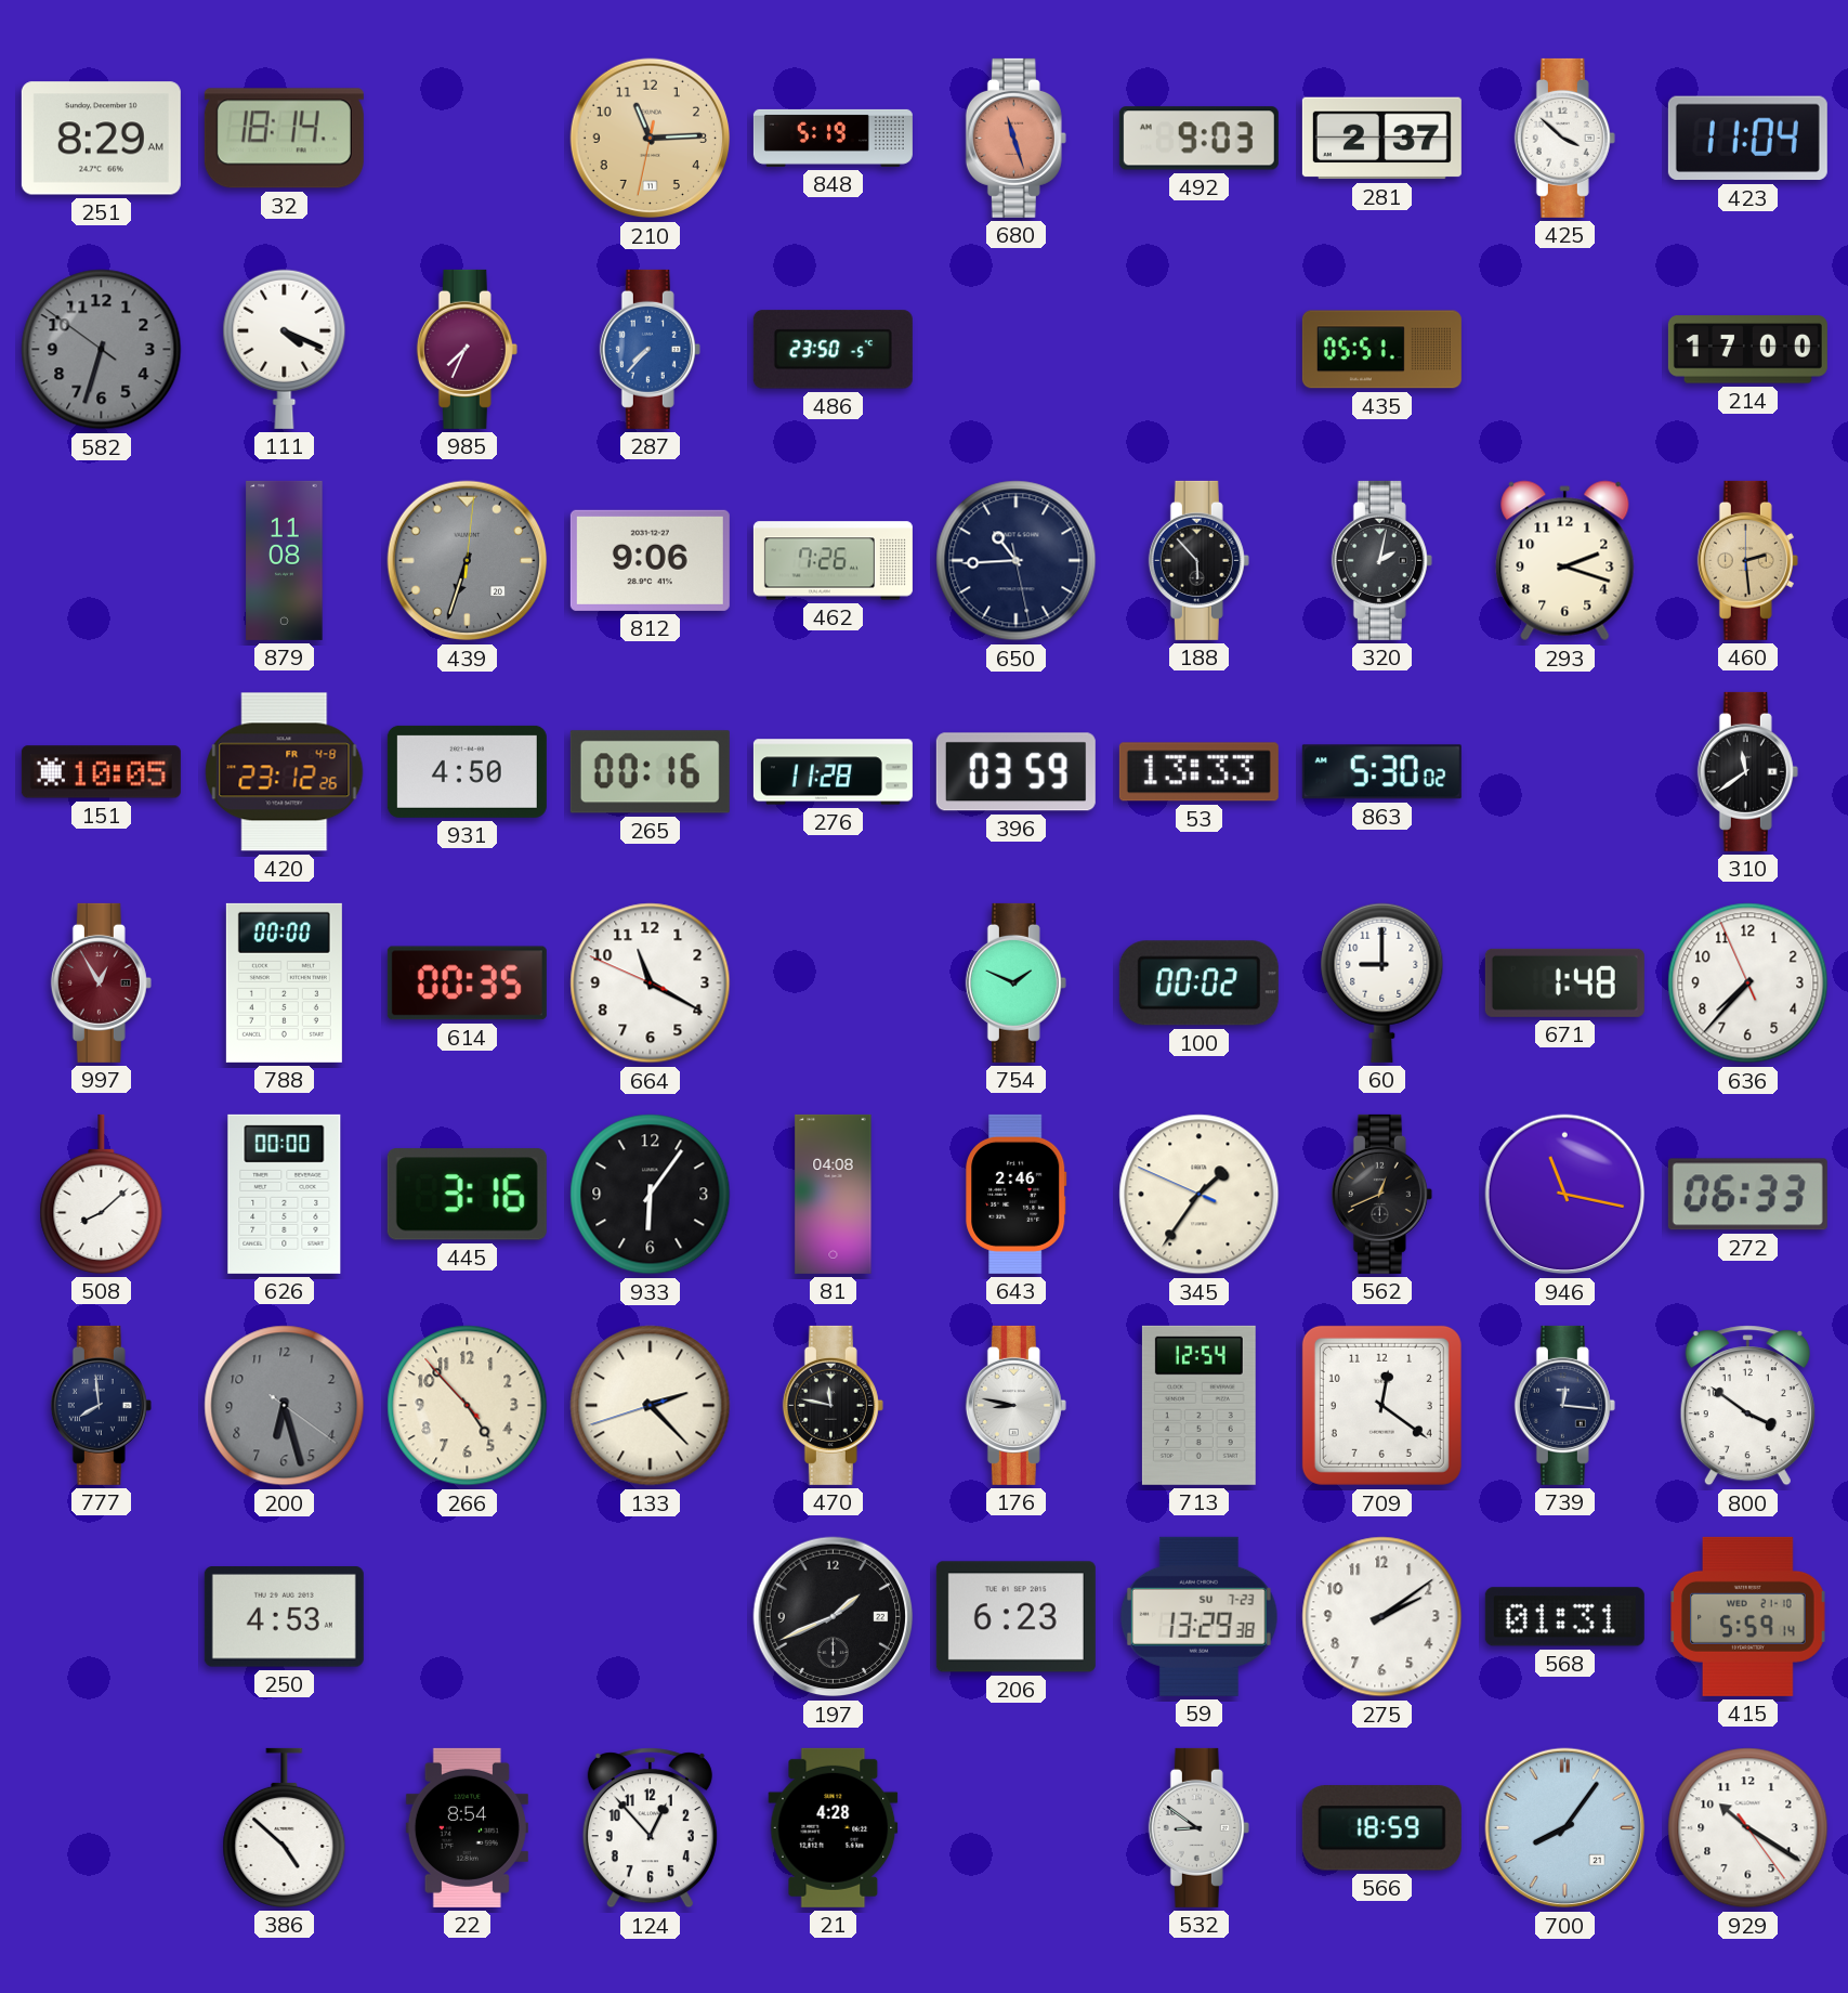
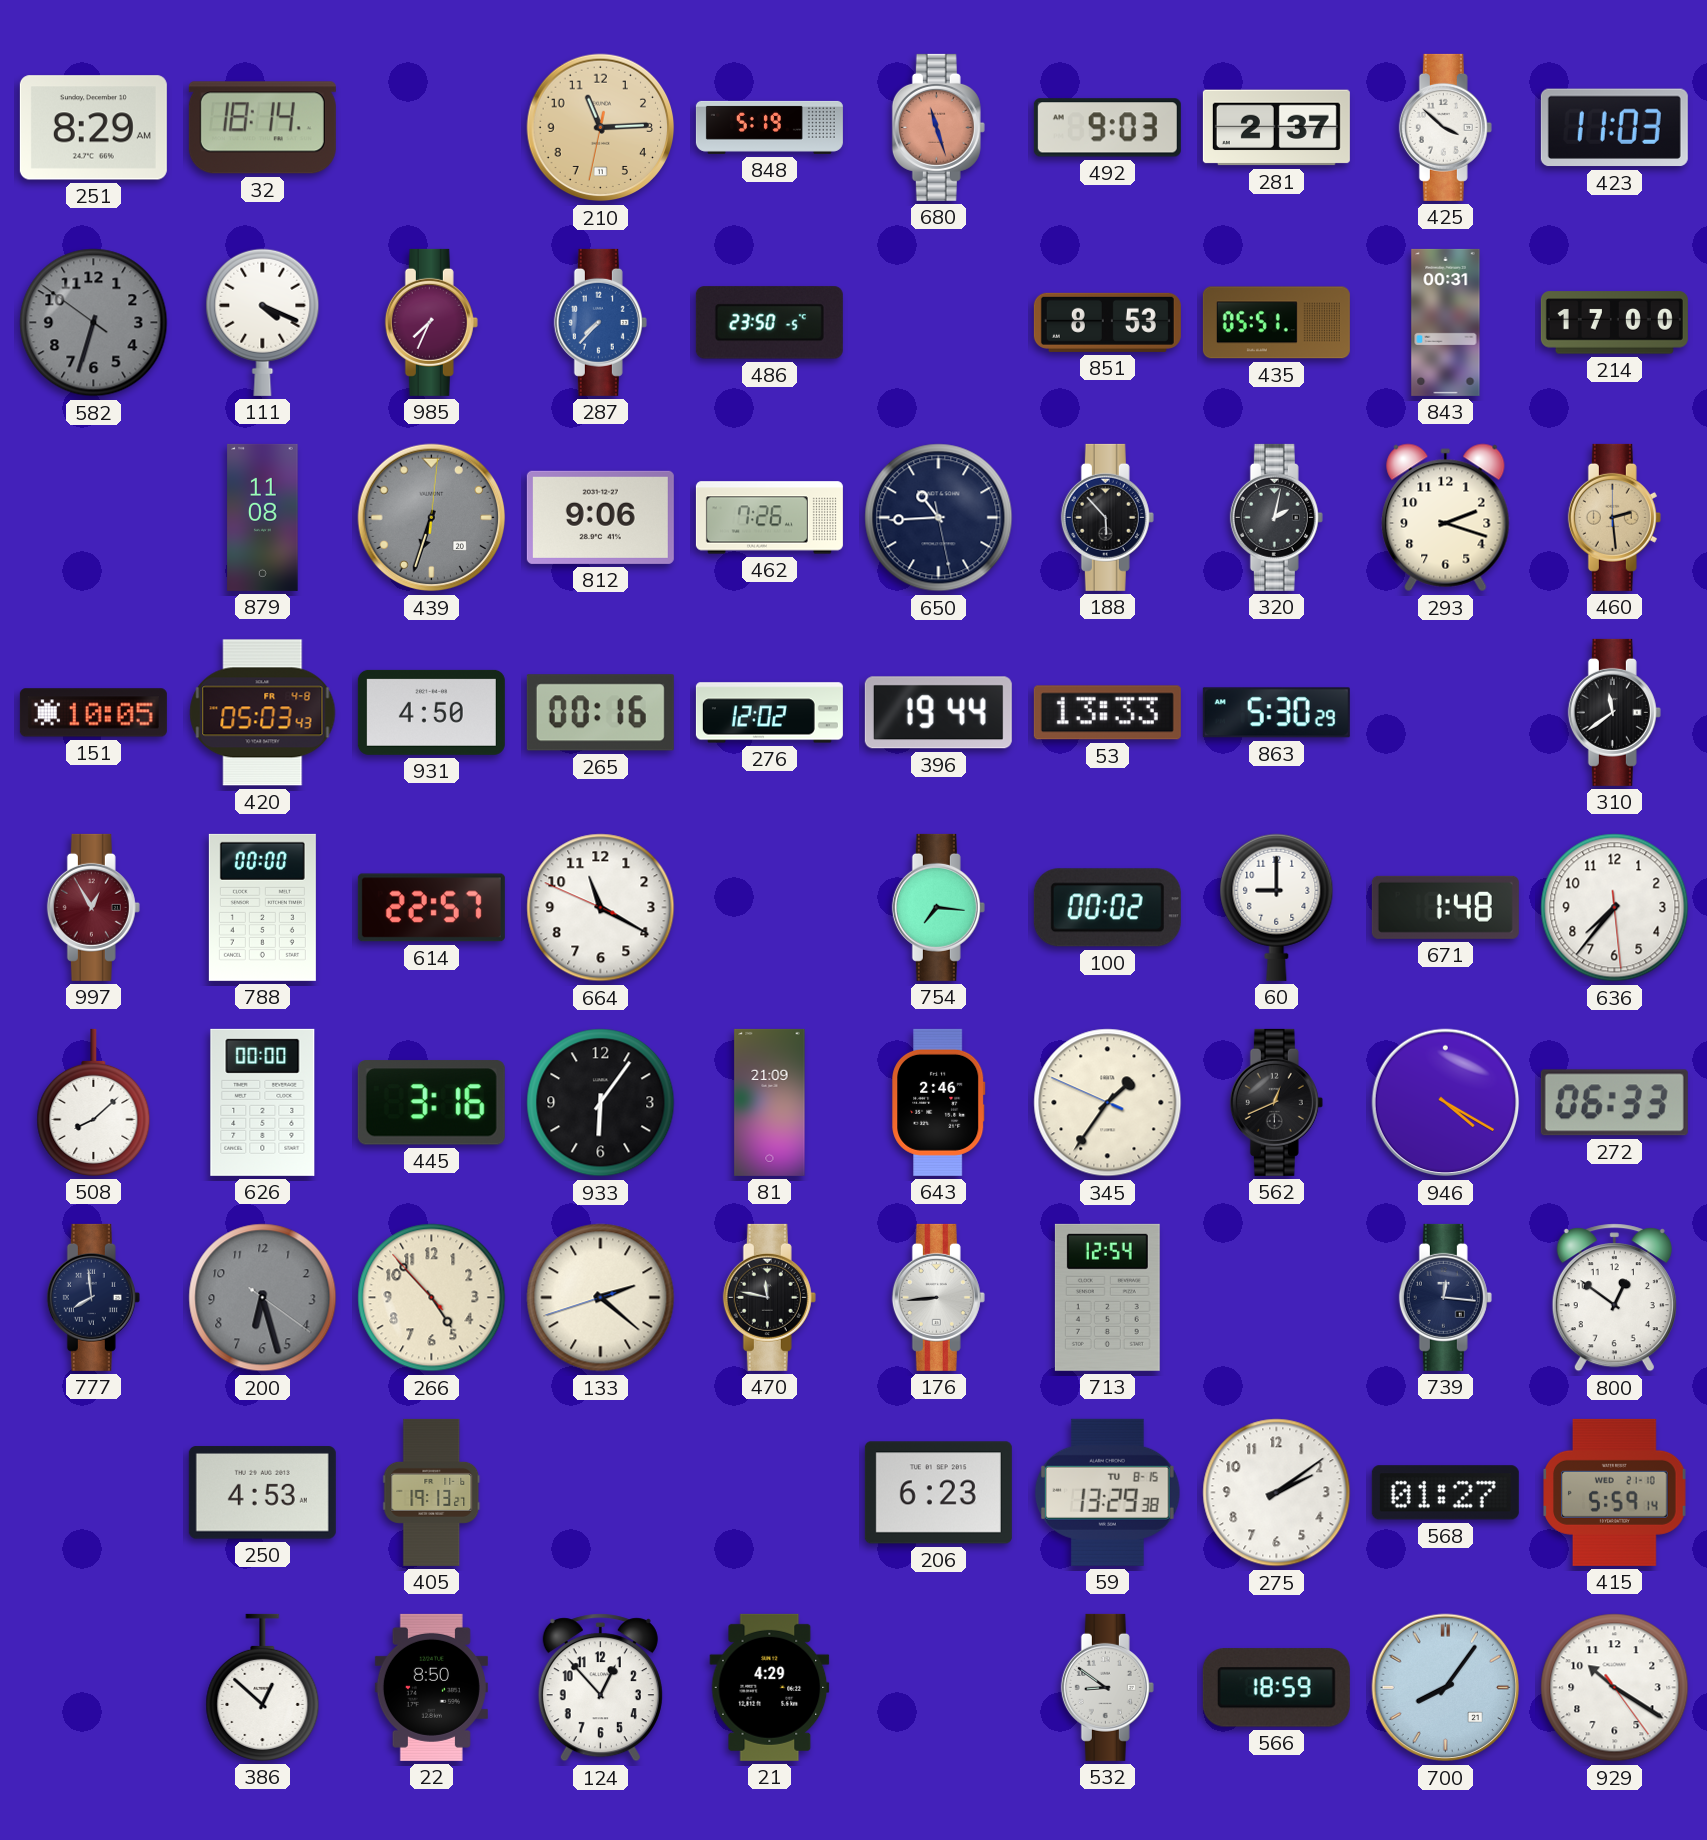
423: 11:04 -> 11:03 (1614, 128)
851: none -> 8:53 (1107, 322)
843: none -> 00:31 (1446, 322)
420: 23:12 -> 05:03 (263, 713)
276: 11:28 -> 12:02 (769, 713)
396: 03:59 -> 19:44 (938, 713)
863: 5:30:02 -> 5:30:29 (1276, 713)
614: 00:35 -> 22:57 (431, 908)
754: 1:49 -> 7:16 (938, 907)
636: 7:36:56 -> 7:36:29 (1615, 908)
81: 04:08 -> 21:09 (770, 1102)
946: 11:17 -> 4:20 (1446, 1103)
133: 2:22 -> 2:21 (601, 1298)
176: 8:47 -> 8:44 (938, 1297)
709: 12:21 -> none (1381, 1405)
800: 3:51 -> 12:51 (1614, 1298)
405: none -> 19:13 (432, 1492)
197: 1:41 -> none (834, 1617)
59 date: SU 7-23 -> TU 8-15 (1107, 1492)
568: 01:31 -> 01:27 (1445, 1493)
386: 4:52 -> 12:52 (263, 1687)
22: 8:54 -> 8:50 (431, 1687)
21: 4:28 -> 4:29 (770, 1687)
